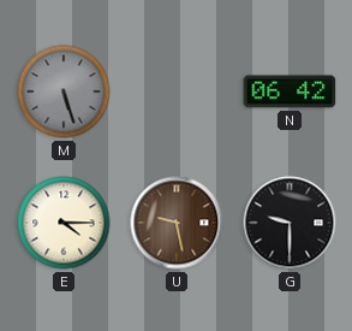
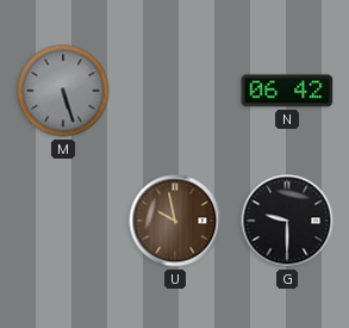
E: 4:15 -> none (64, 223)
U: 9:28 -> 9:58 (175, 221)
